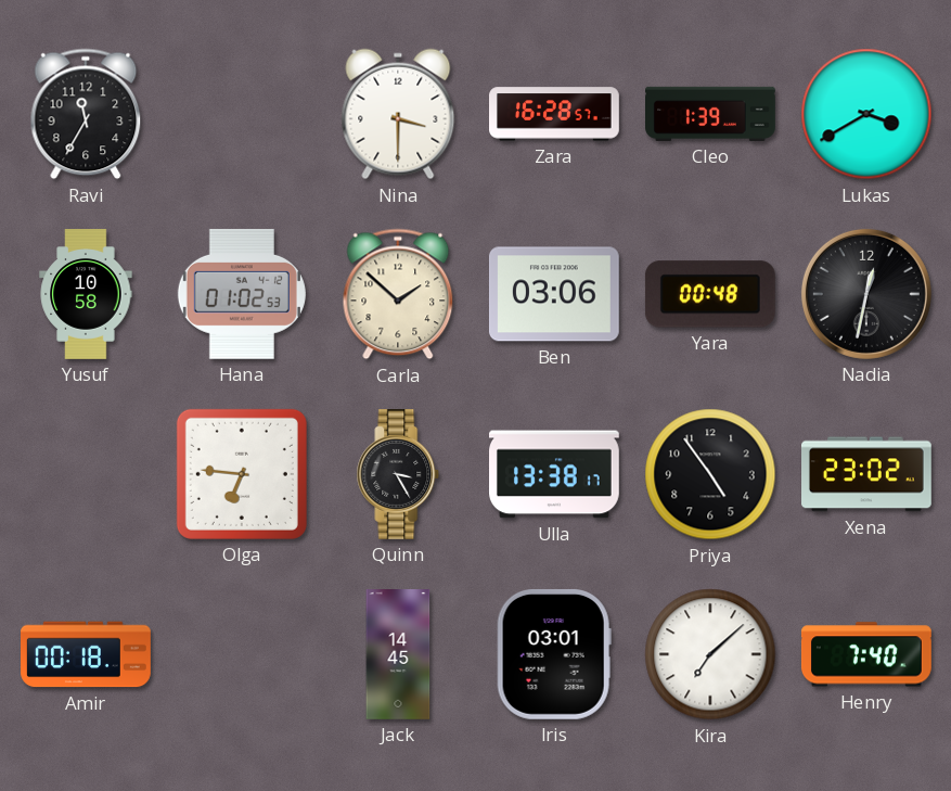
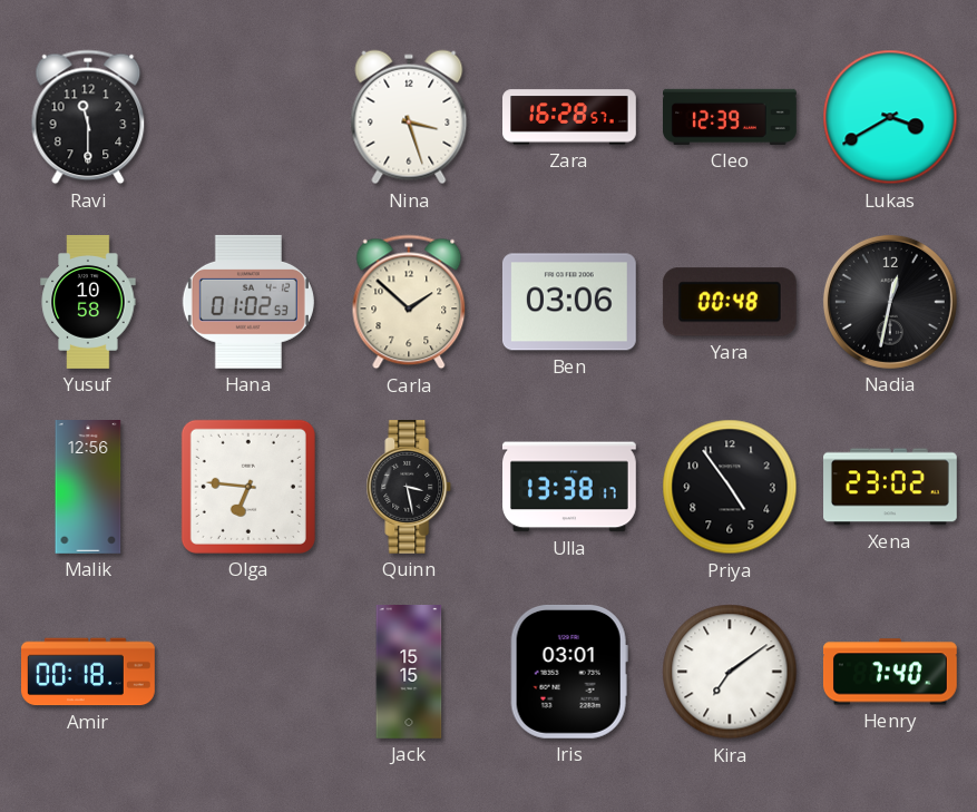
Ravi: 11:35 -> 11:30 (88, 117)
Nina: 3:30 -> 3:27 (409, 117)
Cleo: 1:39 -> 12:39 (731, 117)
Malik: none -> 12:56 (88, 488)
Quinn: 3:25 -> 3:28 (409, 488)
Jack: 14:45 -> 15:15 (409, 673)
Kira: 7:08 -> 7:09 (730, 672)
